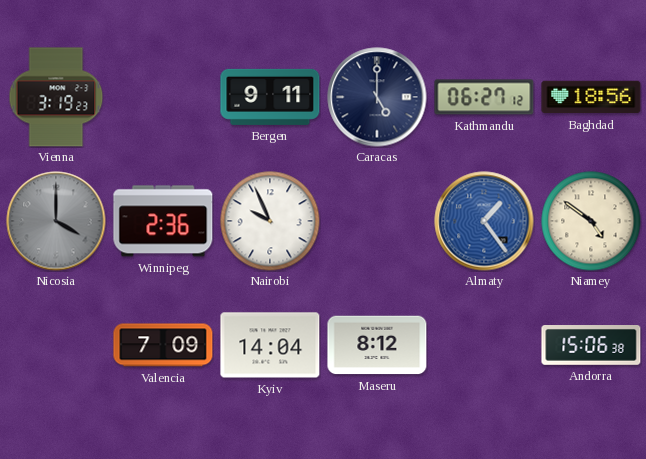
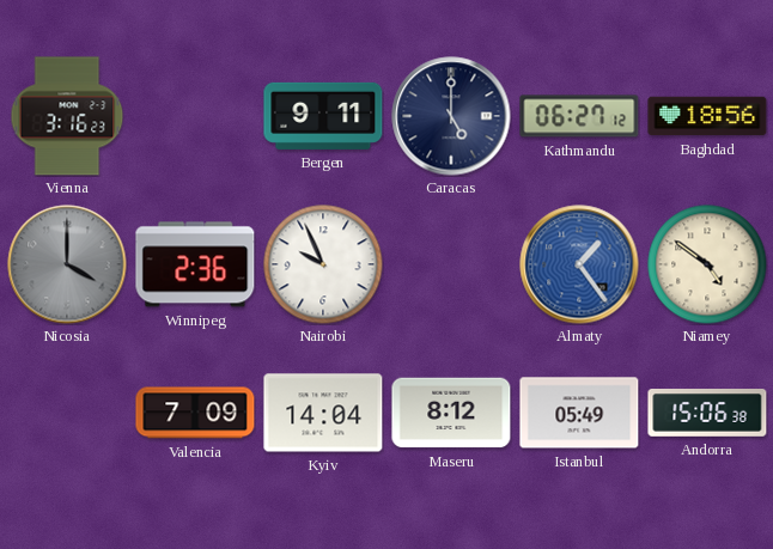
Vienna: 3:19 -> 3:16 (67, 116)
Istanbul: none -> 05:49 (579, 413)
